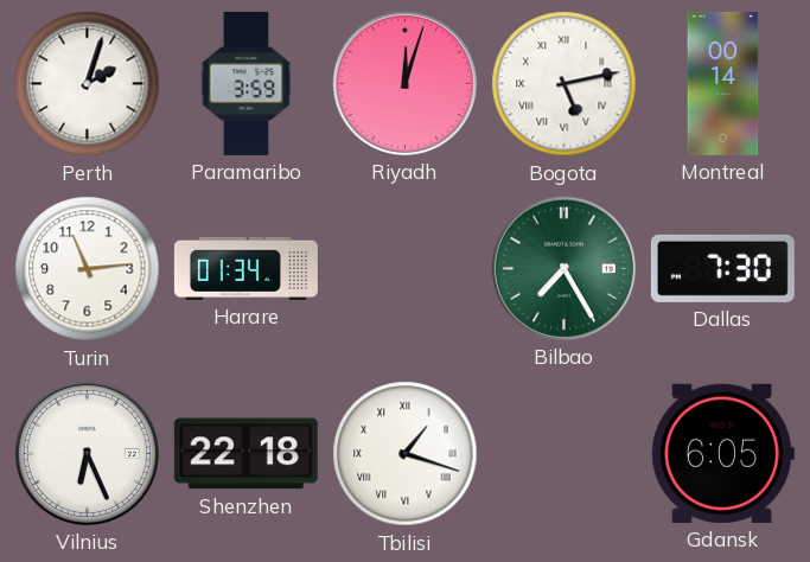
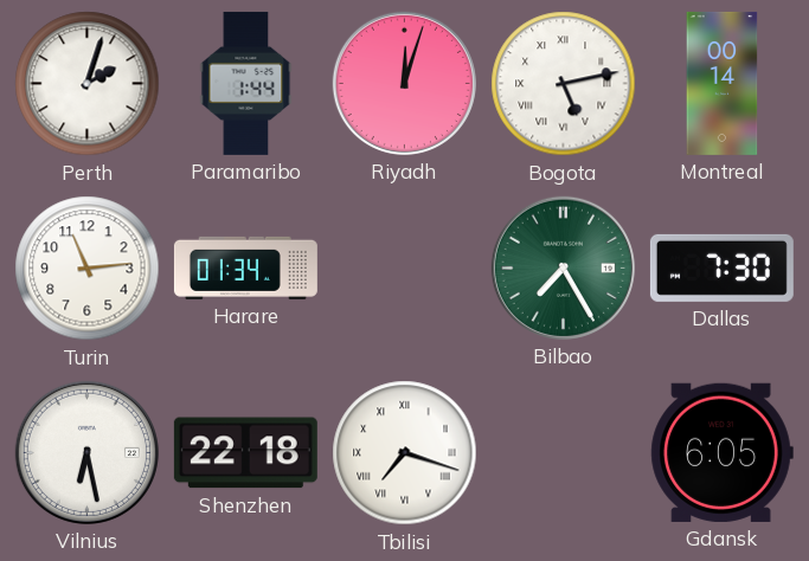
Paramaribo: 3:59 -> 1:44 (246, 83)
Vilnius: 6:26 -> 6:28 (86, 452)
Tbilisi: 1:18 -> 7:18 (405, 453)
